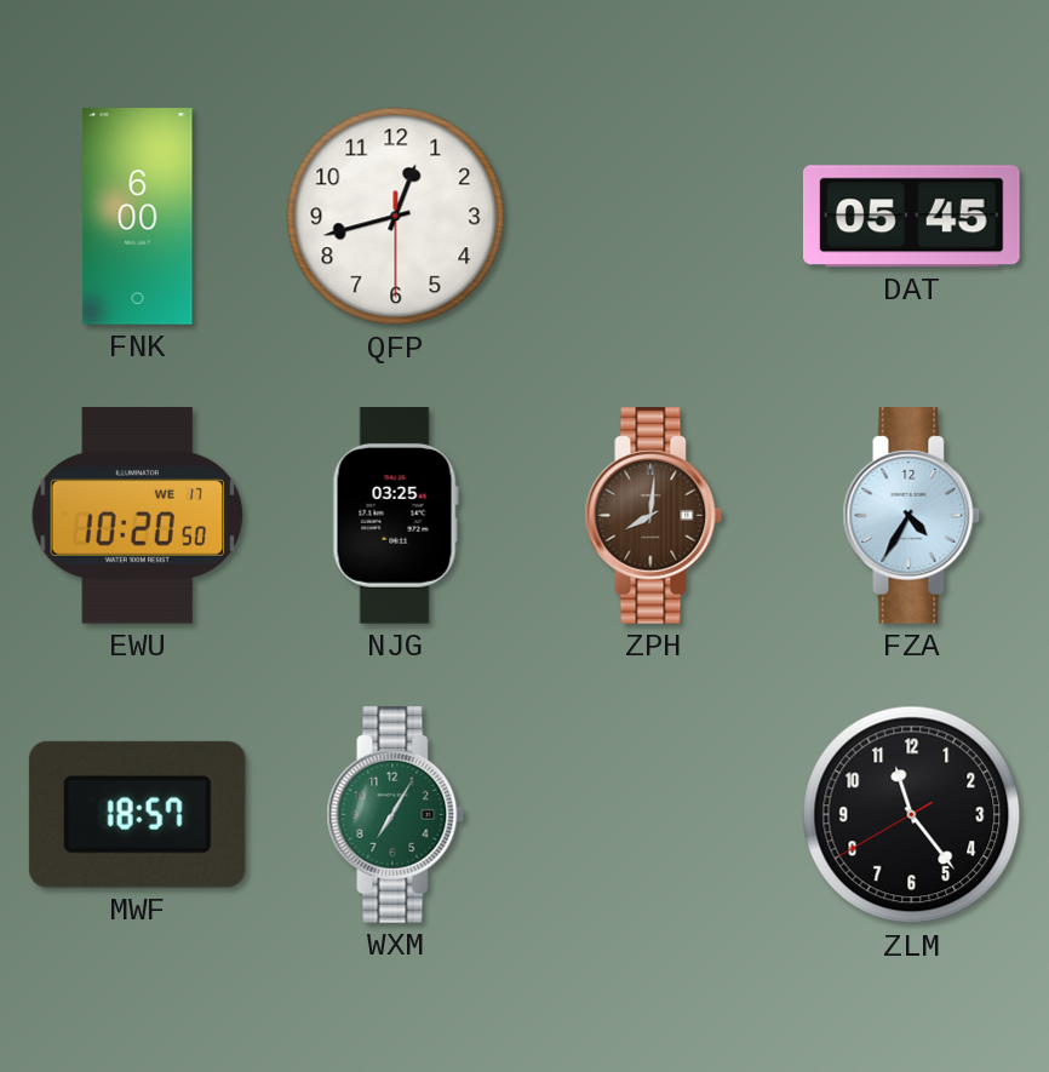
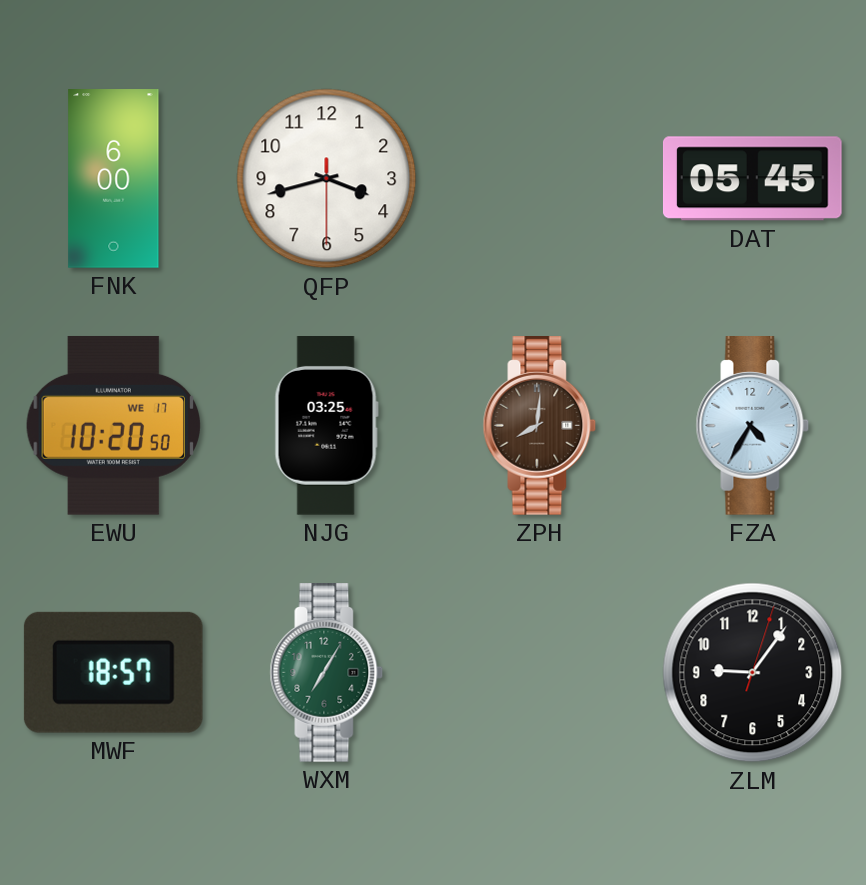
QFP: 12:42 -> 3:42 (327, 179)
ZLM: 11:23 -> 9:06 (753, 673)
